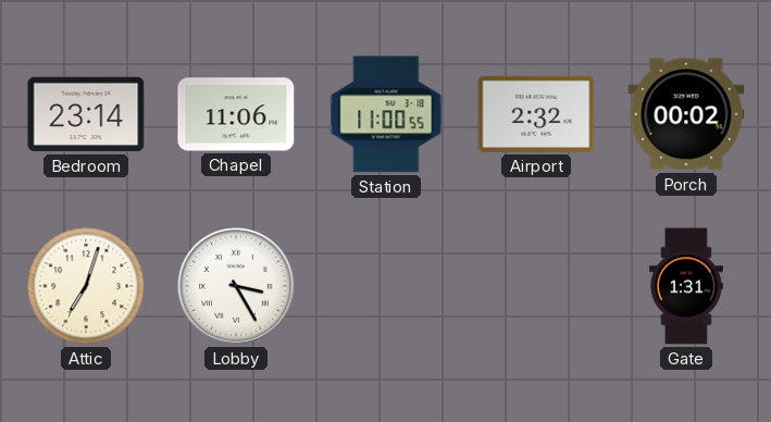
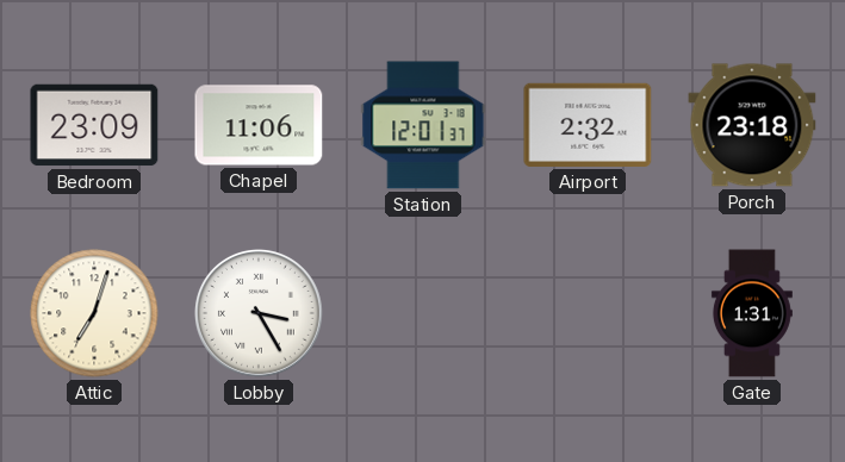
Bedroom: 23:14 -> 23:09 (94, 125)
Station: 11:00 -> 12:01 (423, 125)
Porch: 00:02 -> 23:18 (752, 125)
